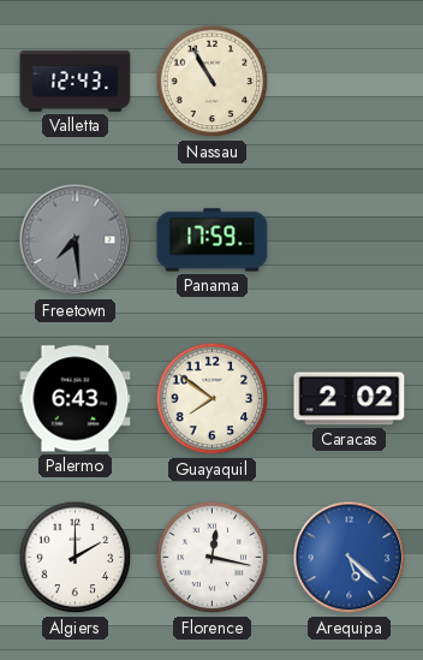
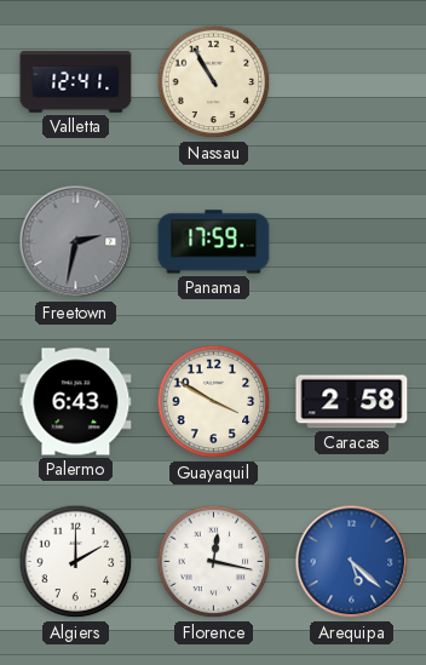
Valletta: 12:43 -> 12:41 (76, 82)
Freetown: 7:29 -> 2:32 (76, 242)
Guayaquil: 7:51 -> 3:50 (214, 402)
Caracas: 2:02 -> 2:58 (352, 402)
